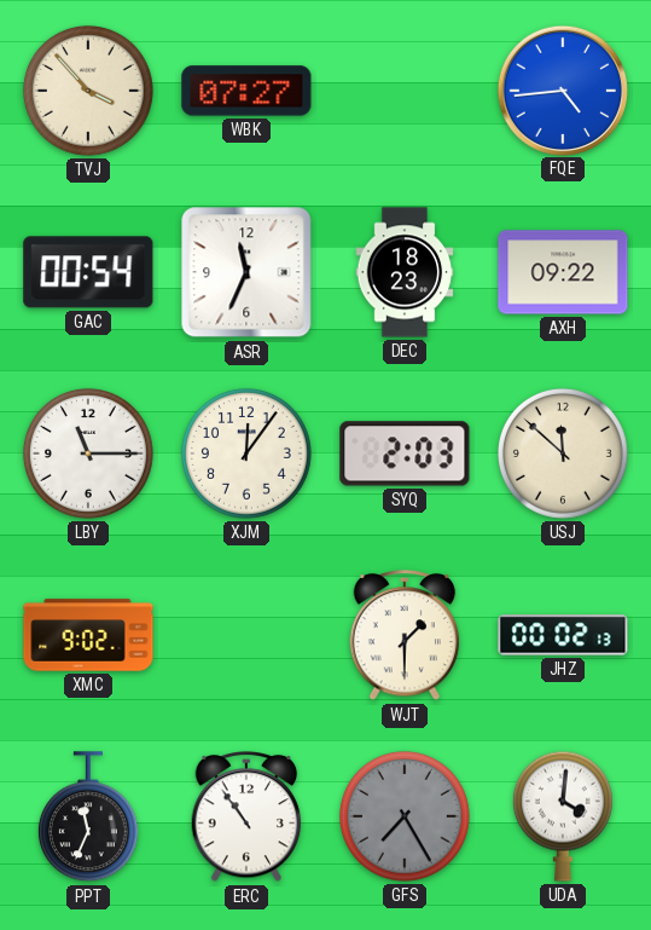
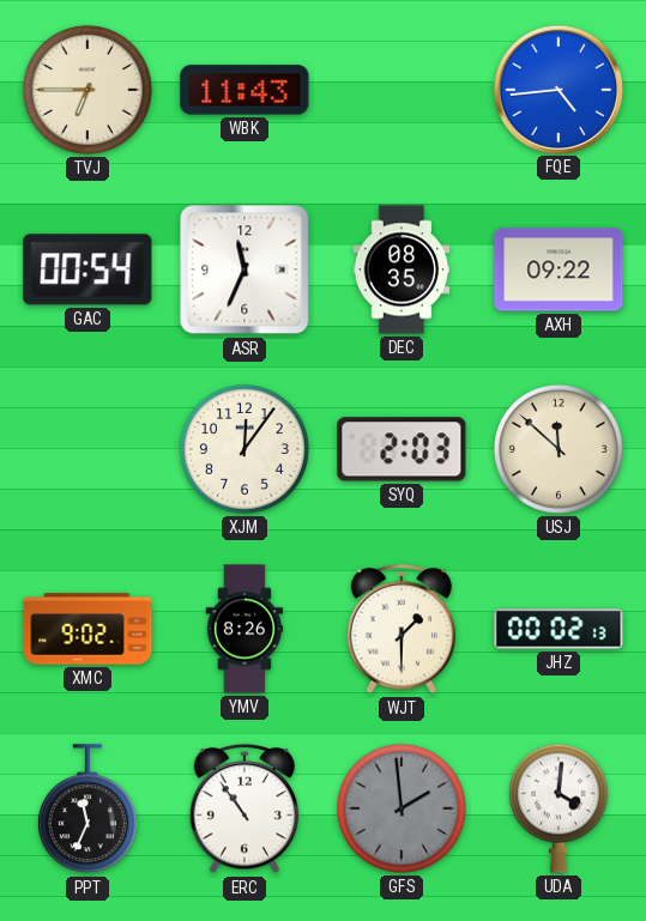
TVJ: 3:53 -> 6:45 (87, 90)
WBK: 07:27 -> 11:43 (244, 90)
DEC: 18:23 -> 08:35 (402, 269)
LBY: 11:15 -> none (88, 454)
YMV: none -> 8:26 (244, 629)
GFS: 7:25 -> 1:59 (402, 808)
